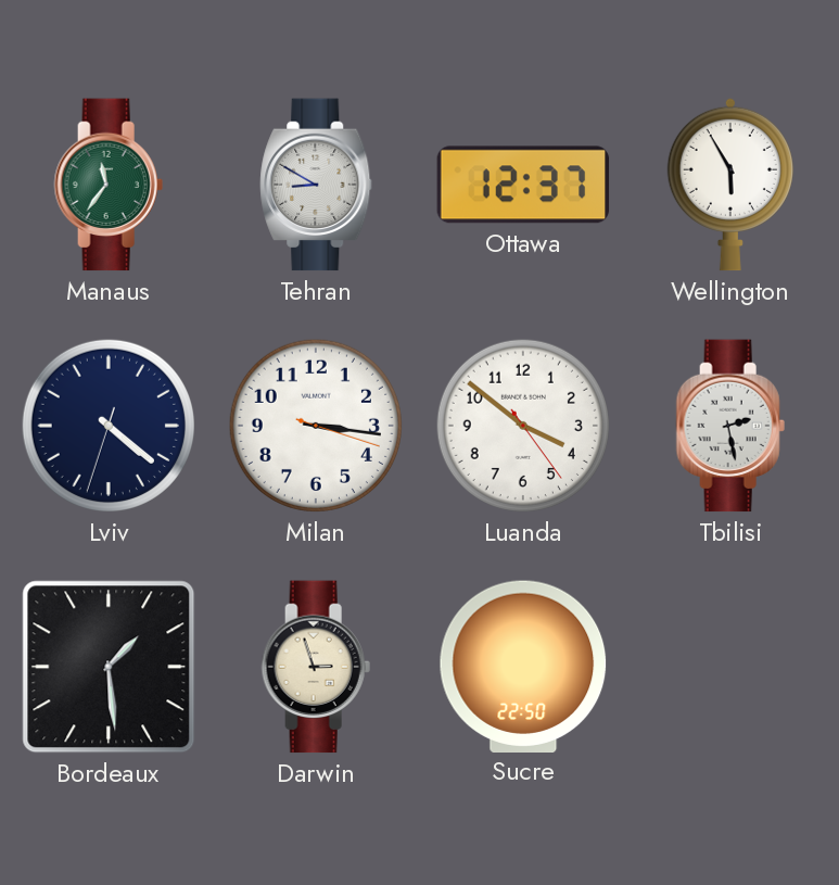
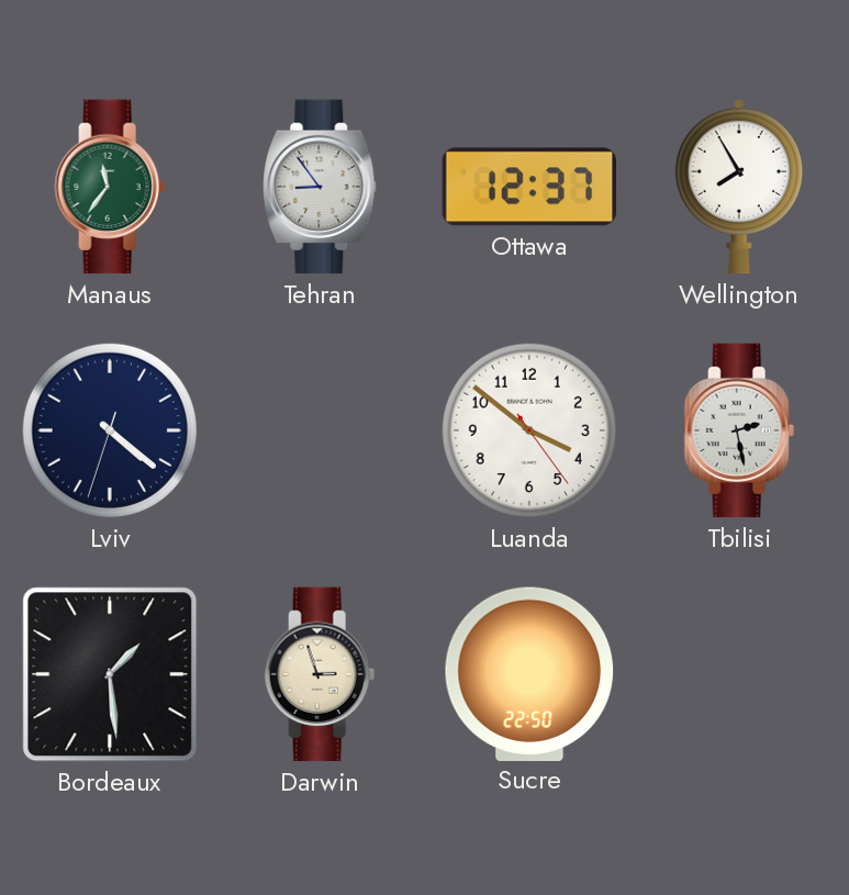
Tehran: 8:50 -> 8:54 (320, 187)
Wellington: 5:55 -> 7:55 (739, 187)
Milan: 3:16 -> none (316, 426)
